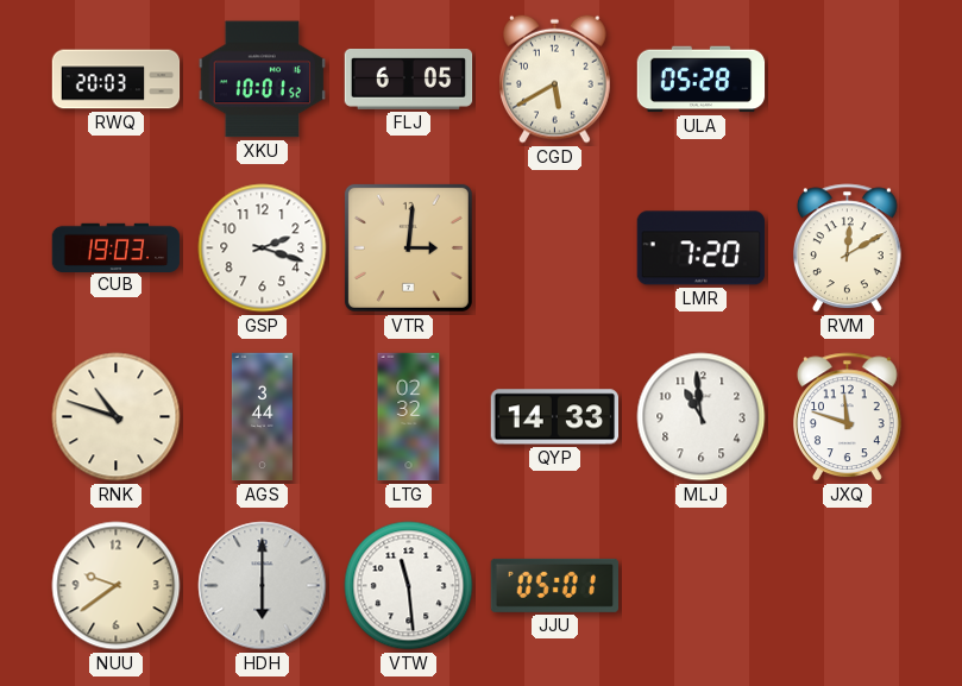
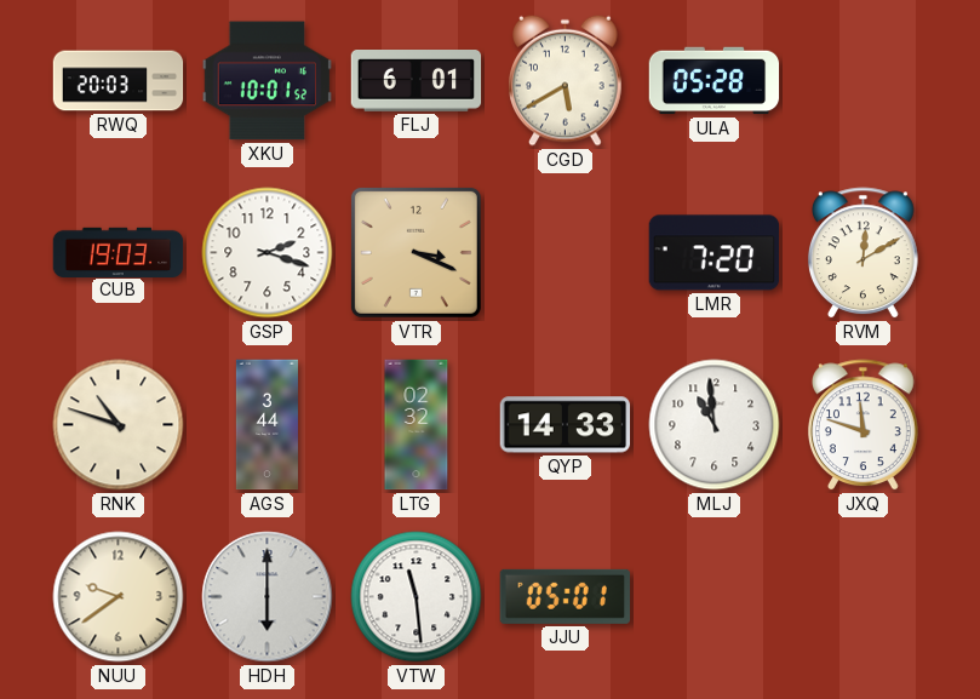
FLJ: 6:05 -> 6:01 (417, 81)
VTR: 3:01 -> 3:19 (416, 252)
